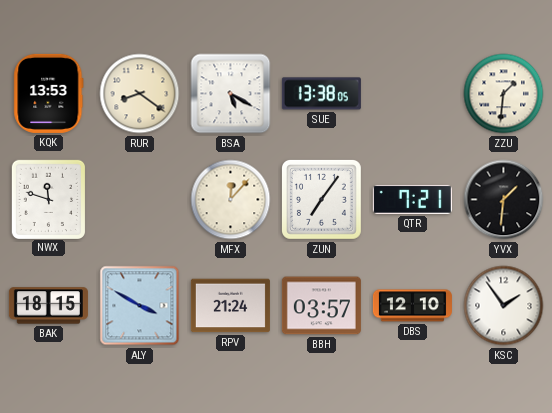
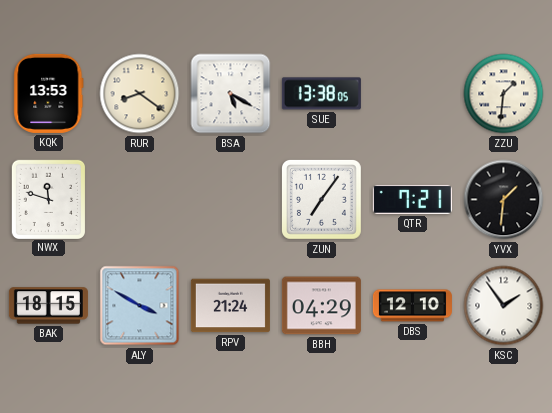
MFX: 12:07 -> none (231, 200)
BBH: 03:57 -> 04:29 (321, 306)
